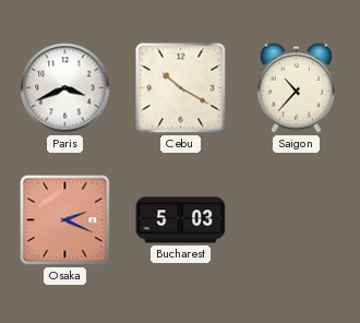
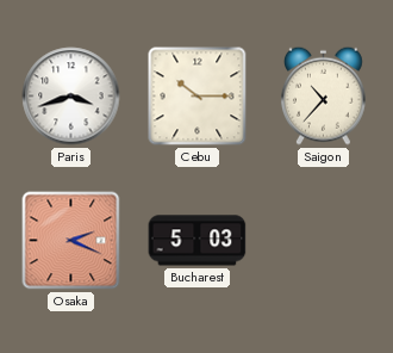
Paris: 3:41 -> 3:42 (71, 97)
Cebu: 10:20 -> 10:15 (198, 97)
